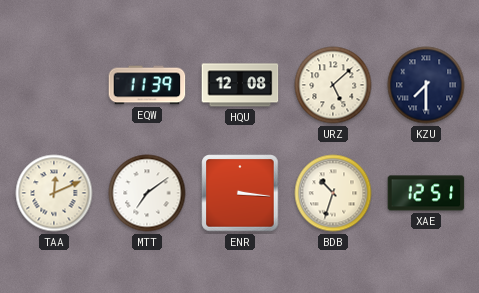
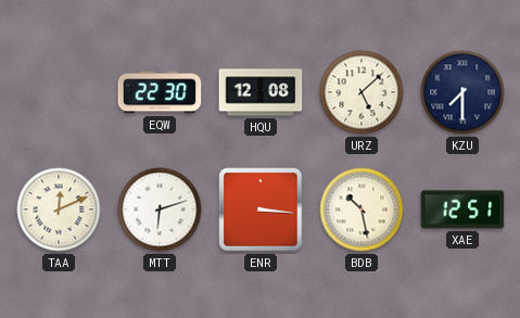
EQW: 11:39 -> 22:30 (160, 92)
MTT: 7:09 -> 6:12 (160, 209)
BDB: 10:33 -> 10:28 (362, 209)
